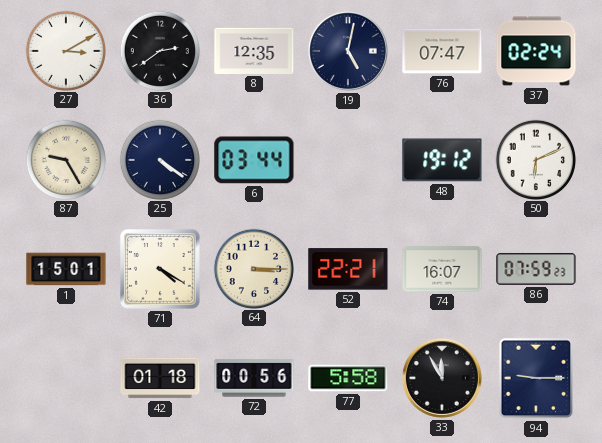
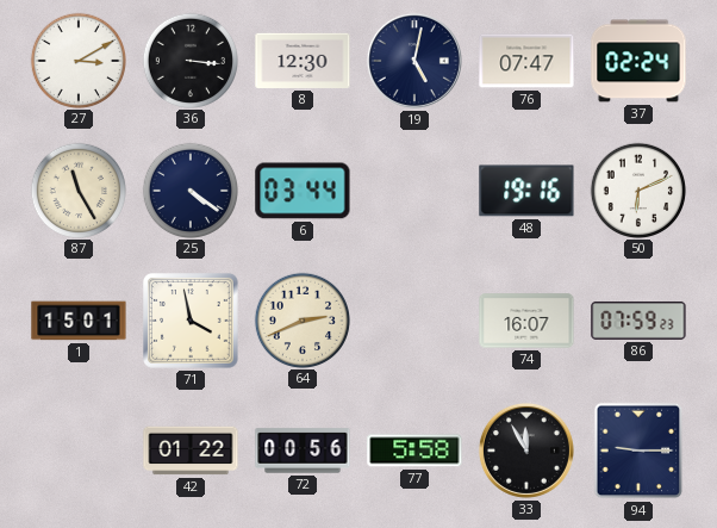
36: 2:39 -> 3:16 (189, 60)
8: 12:35 -> 12:30 (303, 61)
87: 9:25 -> 11:25 (77, 190)
48: 19:12 -> 19:16 (526, 191)
71: 4:20 -> 3:58 (191, 321)
64: 3:15 -> 2:41 (301, 319)
52: 22:21 -> none (348, 269)
42: 01:18 -> 01:22 (191, 451)
